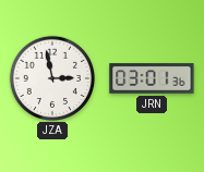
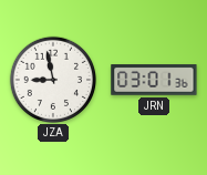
JZA: 2:58 -> 8:58 (52, 79)
